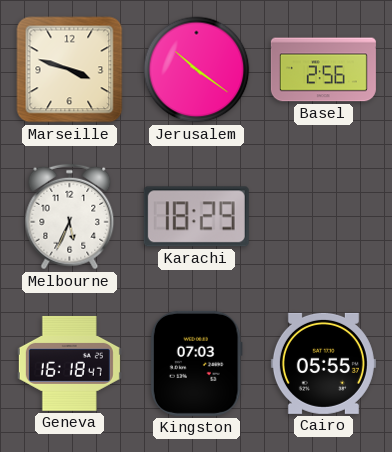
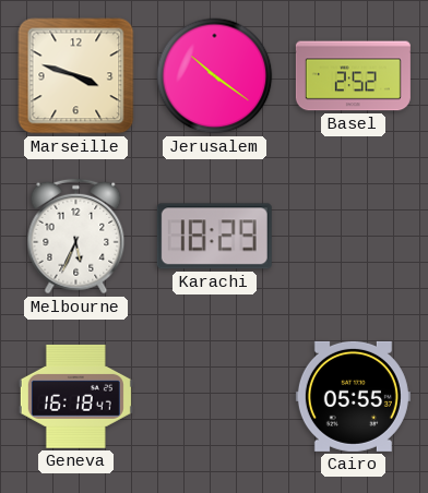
Basel: 2:56 -> 2:52 (353, 76)
Kingston: 07:03 -> none (196, 363)
